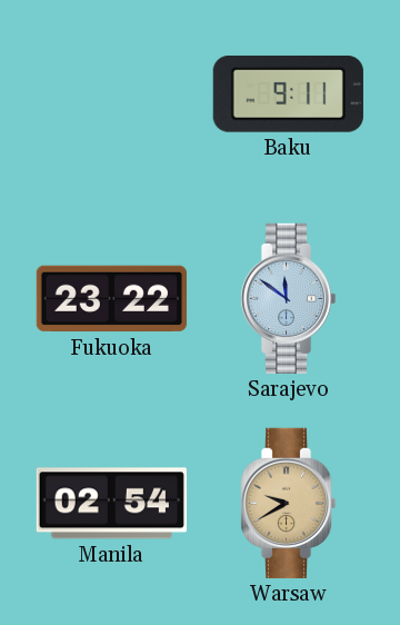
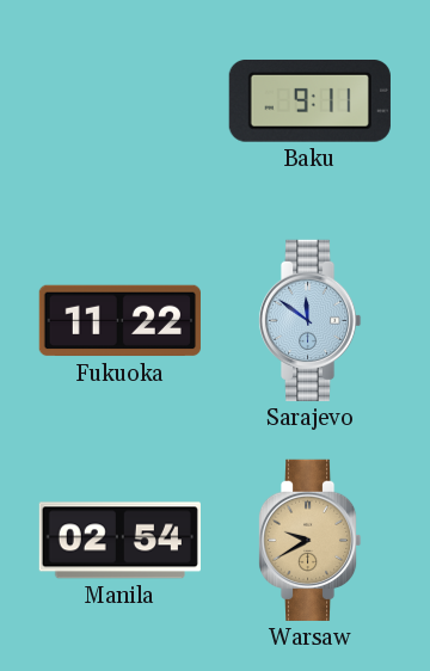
Fukuoka: 23:22 -> 11:22 (119, 321)
